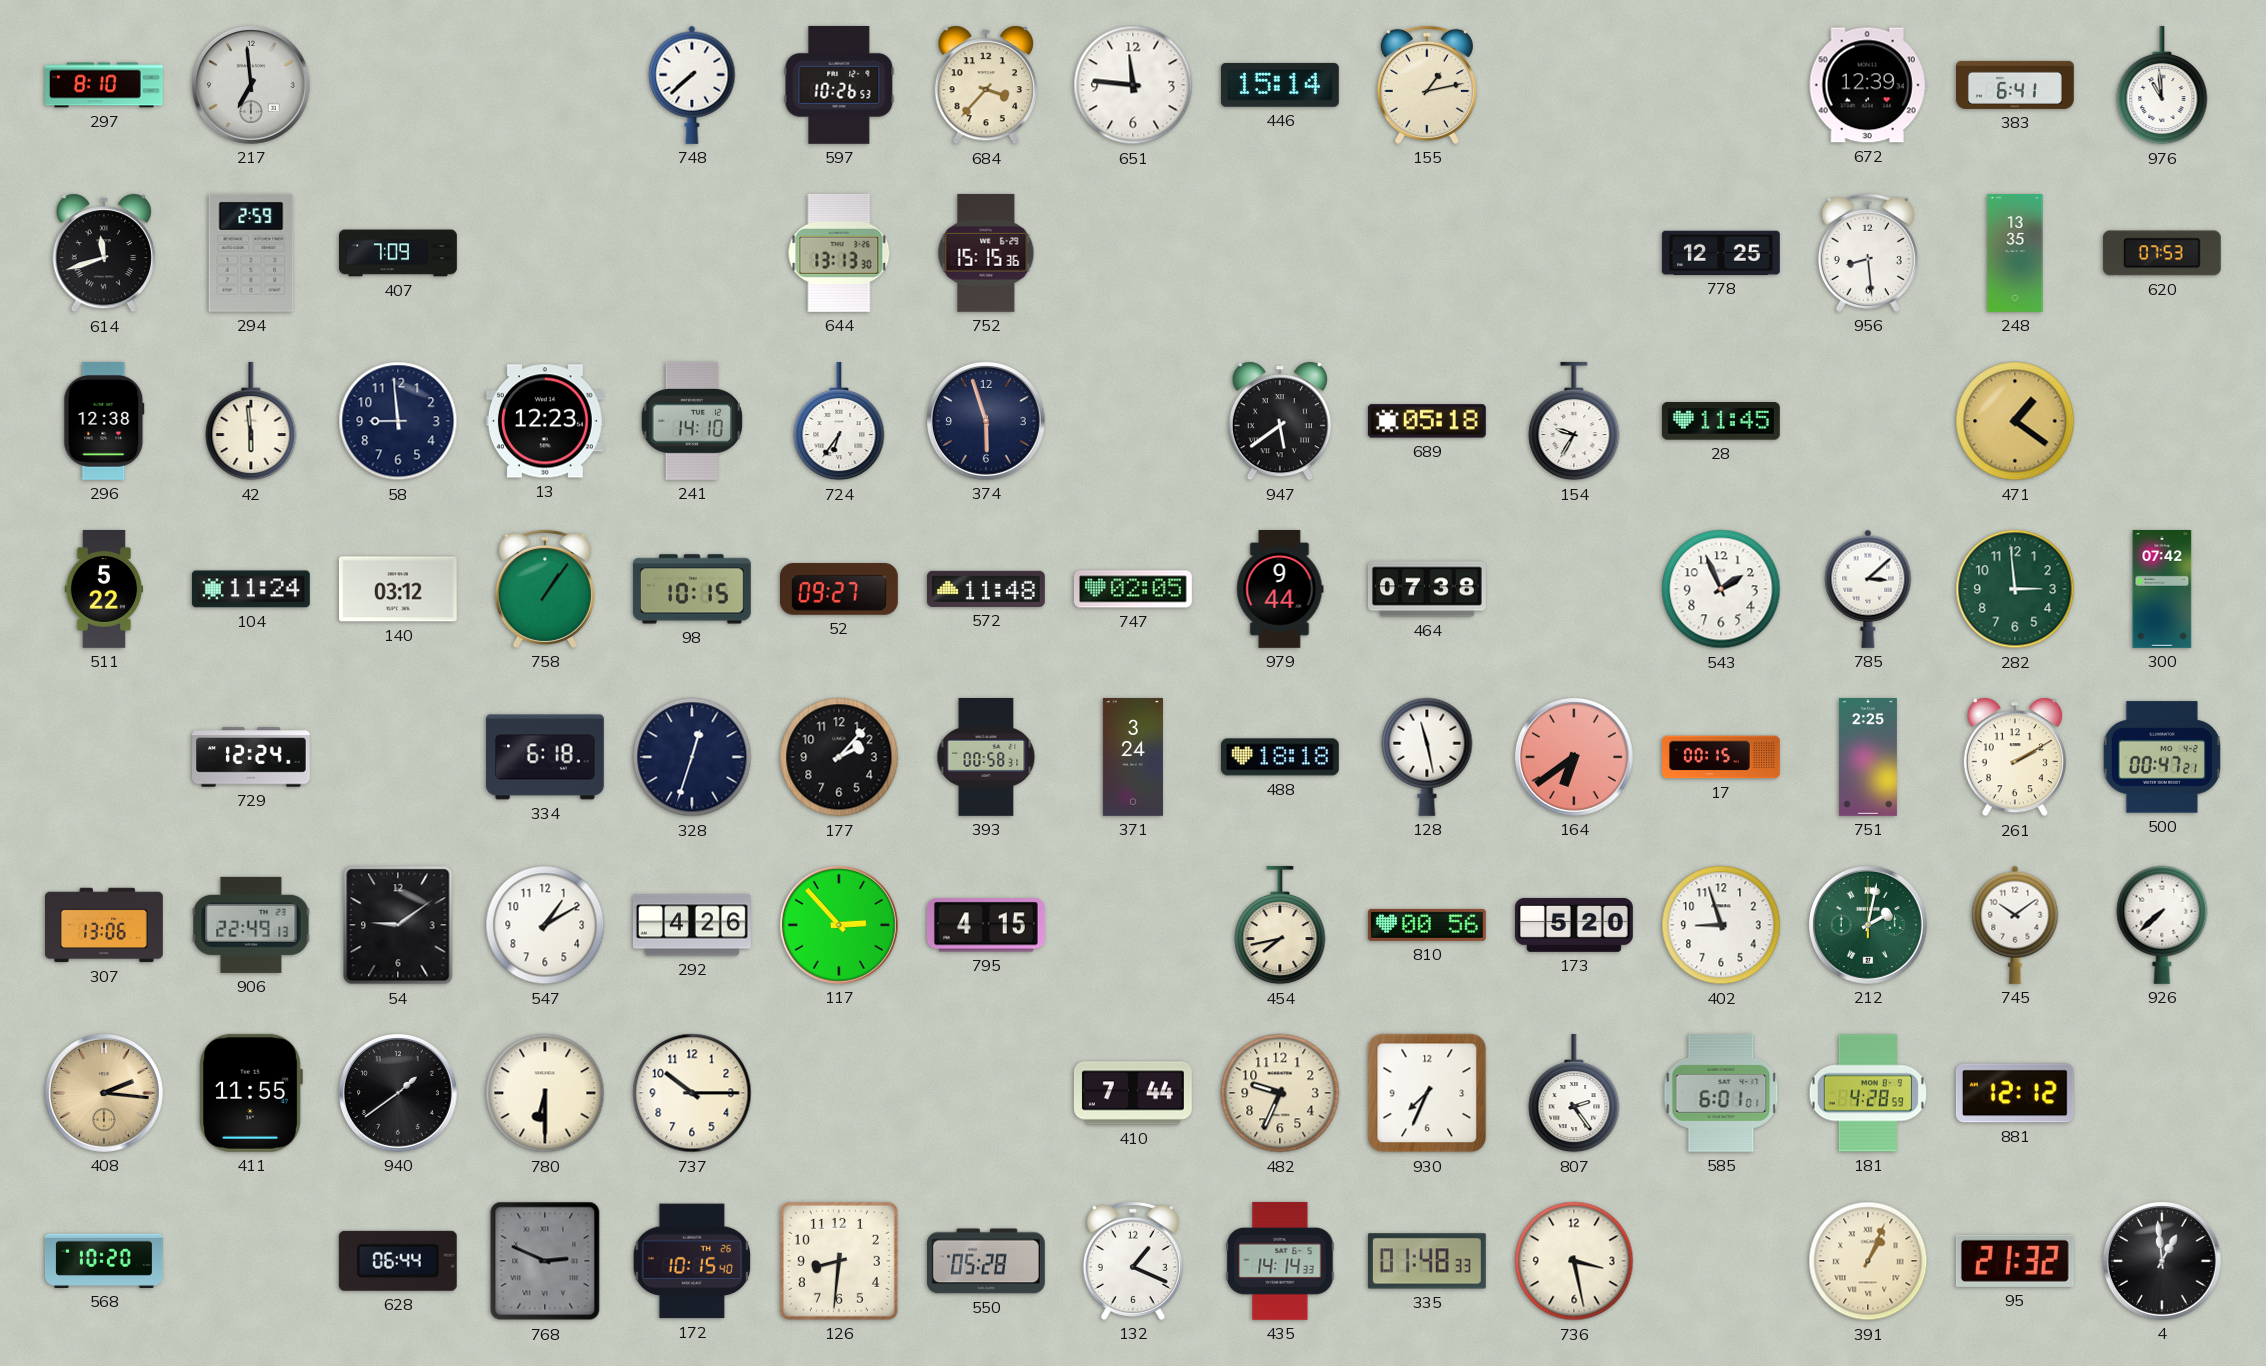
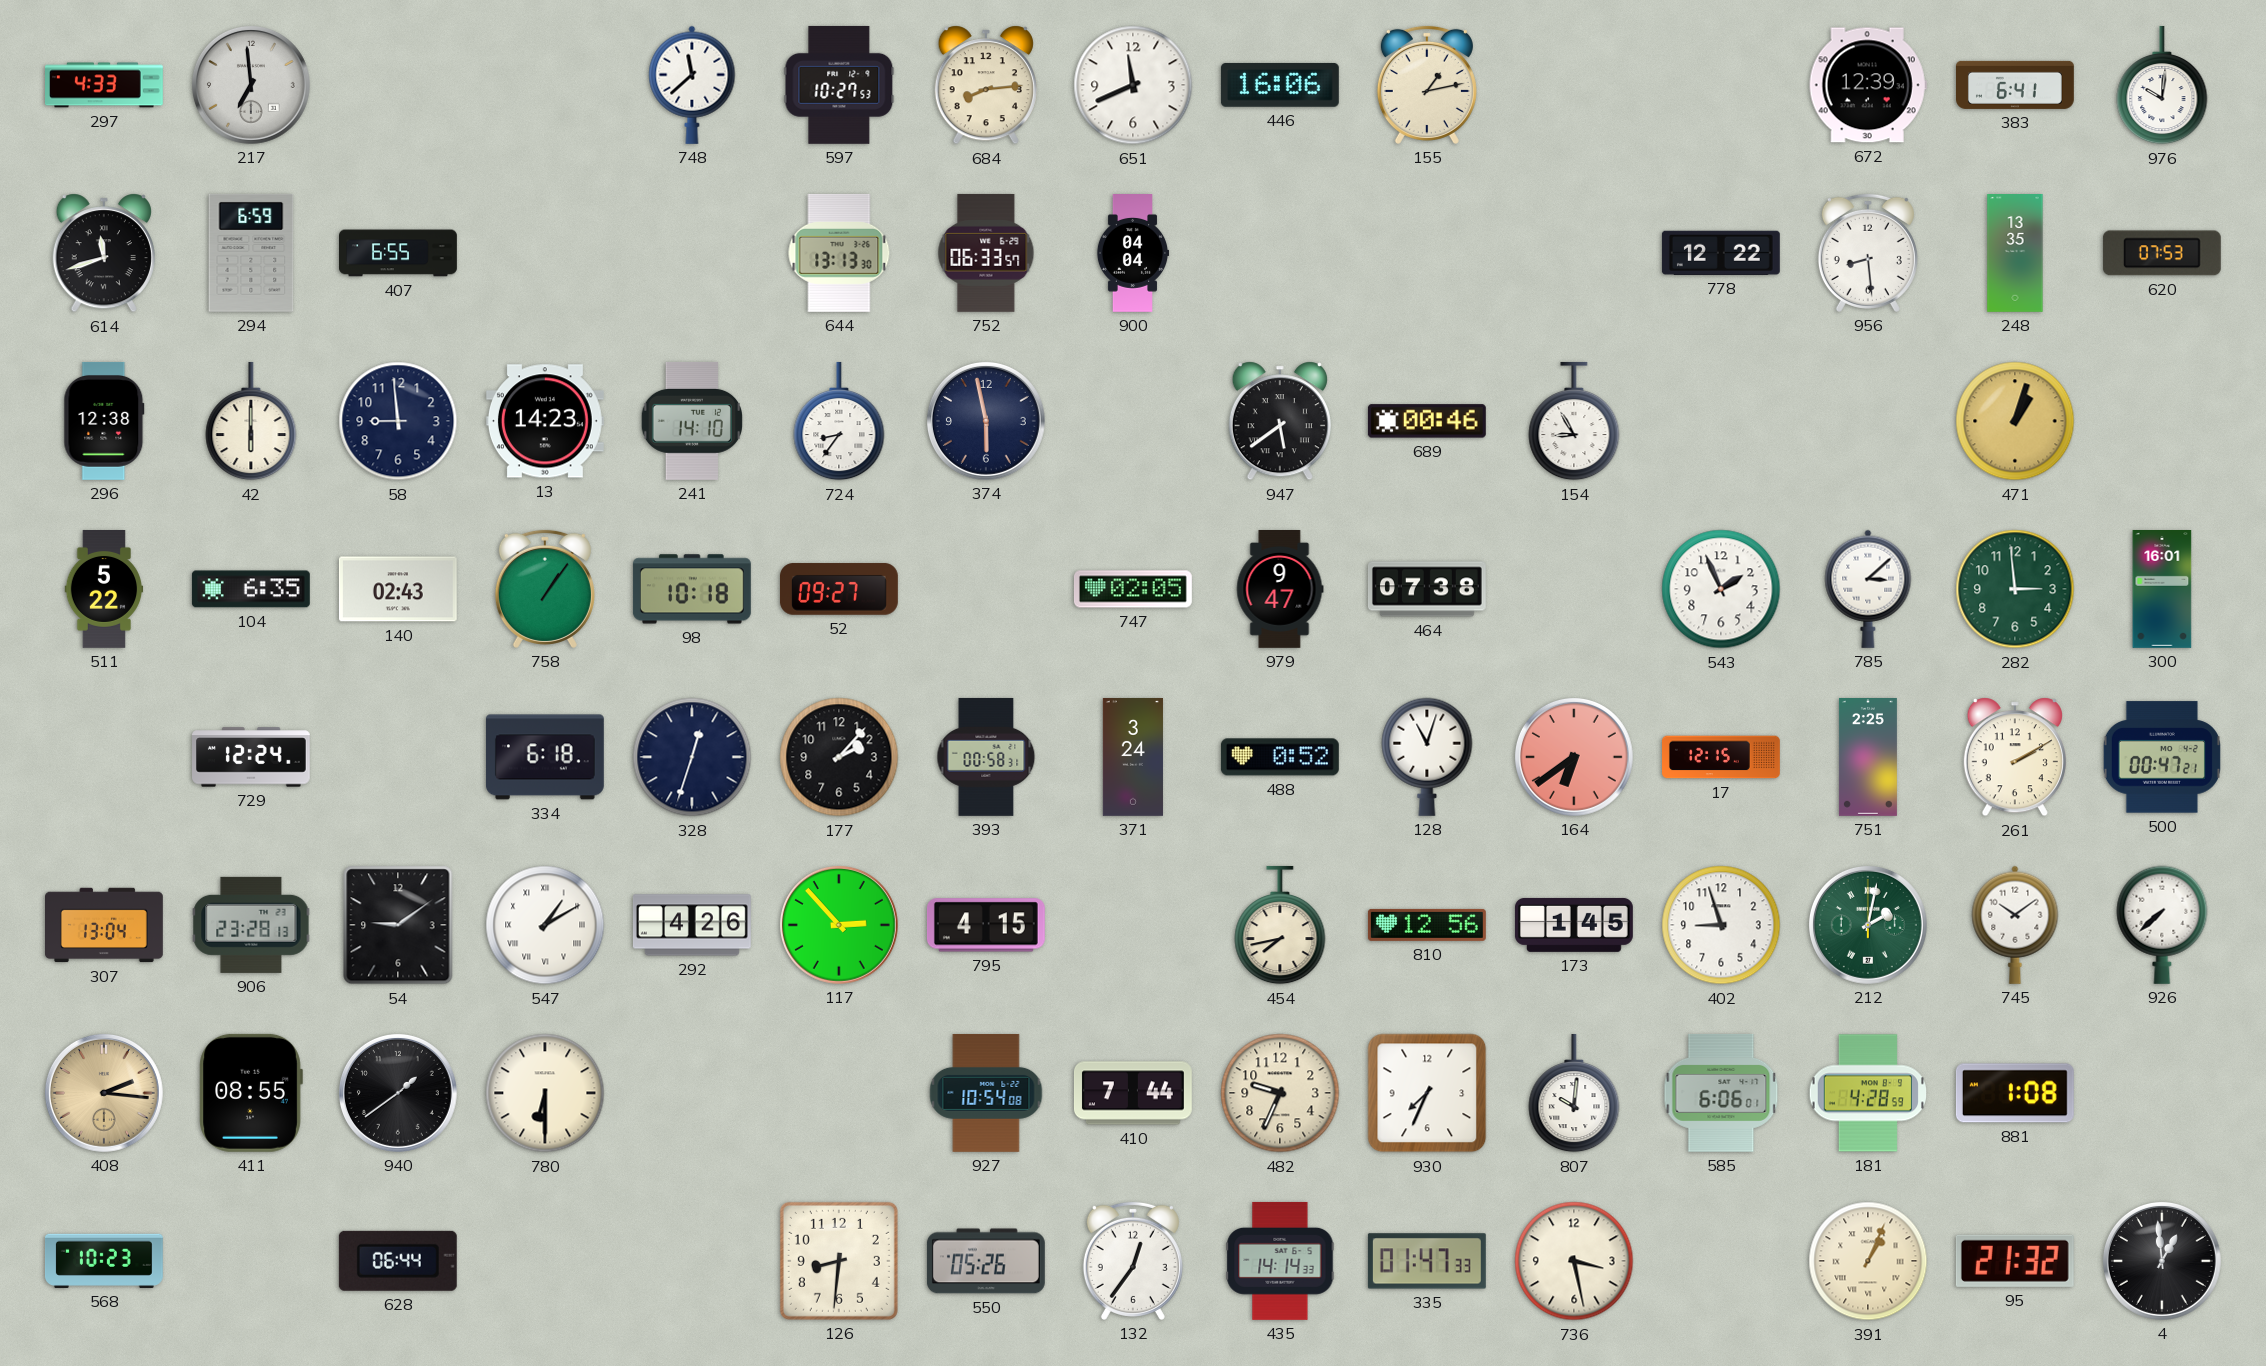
297: 8:10 -> 4:33 (105, 85)
748: 7:38 -> 11:38 (692, 85)
597: 10:26 -> 10:27 (839, 85)
684: 3:37 -> 8:14 (986, 85)
651: 11:46 -> 11:41 (1133, 85)
446: 15:14 -> 16:06 (1280, 85)
976: 10:59 -> 10:01 (2162, 85)
294: 2:59 -> 6:59 (251, 253)
407: 7:09 -> 6:55 (399, 253)
752: 15:15 -> 06:33 (986, 253)
900: none -> 04:04 (1133, 254)
778: 12:25 -> 12:22 (1721, 253)
42: 5:59 -> 6:00 (251, 421)
13: 12:23 -> 14:23 (545, 421)
724: 6:36 -> 8:36 (839, 421)
374: 5:57 -> 5:58 (986, 421)
689: 05:18 -> 00:46 (1427, 421)
154: 9:35 -> 8:55 (1574, 421)
28: 11:45 -> none (1721, 421)
471: 1:21 -> 1:03 (2015, 421)
104: 11:24 -> 6:35 (251, 589)
140: 03:12 -> 02:43 (398, 589)
98: 10:15 -> 10:18 (692, 589)
572: 11:48 -> none (986, 589)
979: 9:44 -> 9:47 (1280, 590)
300: 07:42 -> 16:01 (2162, 590)
488: 18:18 -> 0:52 (1280, 757)
128: 11:28 -> 11:03 (1427, 757)
17: 00:15 -> 12:15 (1722, 757)
307: 13:06 -> 13:04 (105, 925)
906: 22:49 -> 23:28 (251, 925)
547 numerals: Arabic -> Roman (545, 925)
810: 00:56 -> 12:56 (1427, 925)
173: 5:20 -> 1:45 (1574, 925)
411: 11:55 -> 08:55 (251, 1093)
737: 10:15 -> none (692, 1093)
927: none -> 10:54 (986, 1094)
807: 2:24 -> 10:01 (1574, 1093)
585: 6:01 -> 6:06 (1721, 1093)
881: 12:12 -> 1:08 (2015, 1093)
568: 10:20 -> 10:23 (104, 1261)
768: 2:49 -> none (545, 1261)
172: 10:15 -> none (692, 1261)
550: 05:28 -> 05:26 (986, 1261)
132: 1:19 -> 12:36 (1133, 1261)
335: 01:48 -> 01:47 (1427, 1261)
